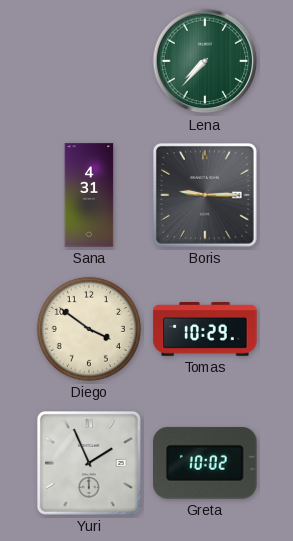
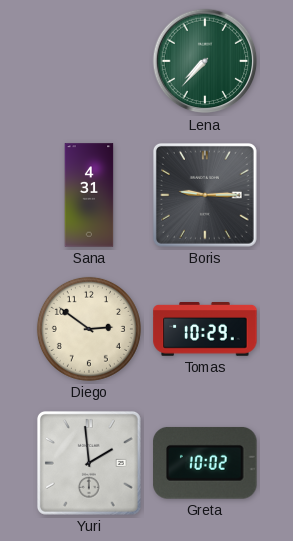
Diego: 3:51 -> 2:51 (89, 329)
Yuri: 1:56 -> 1:59 (89, 463)
